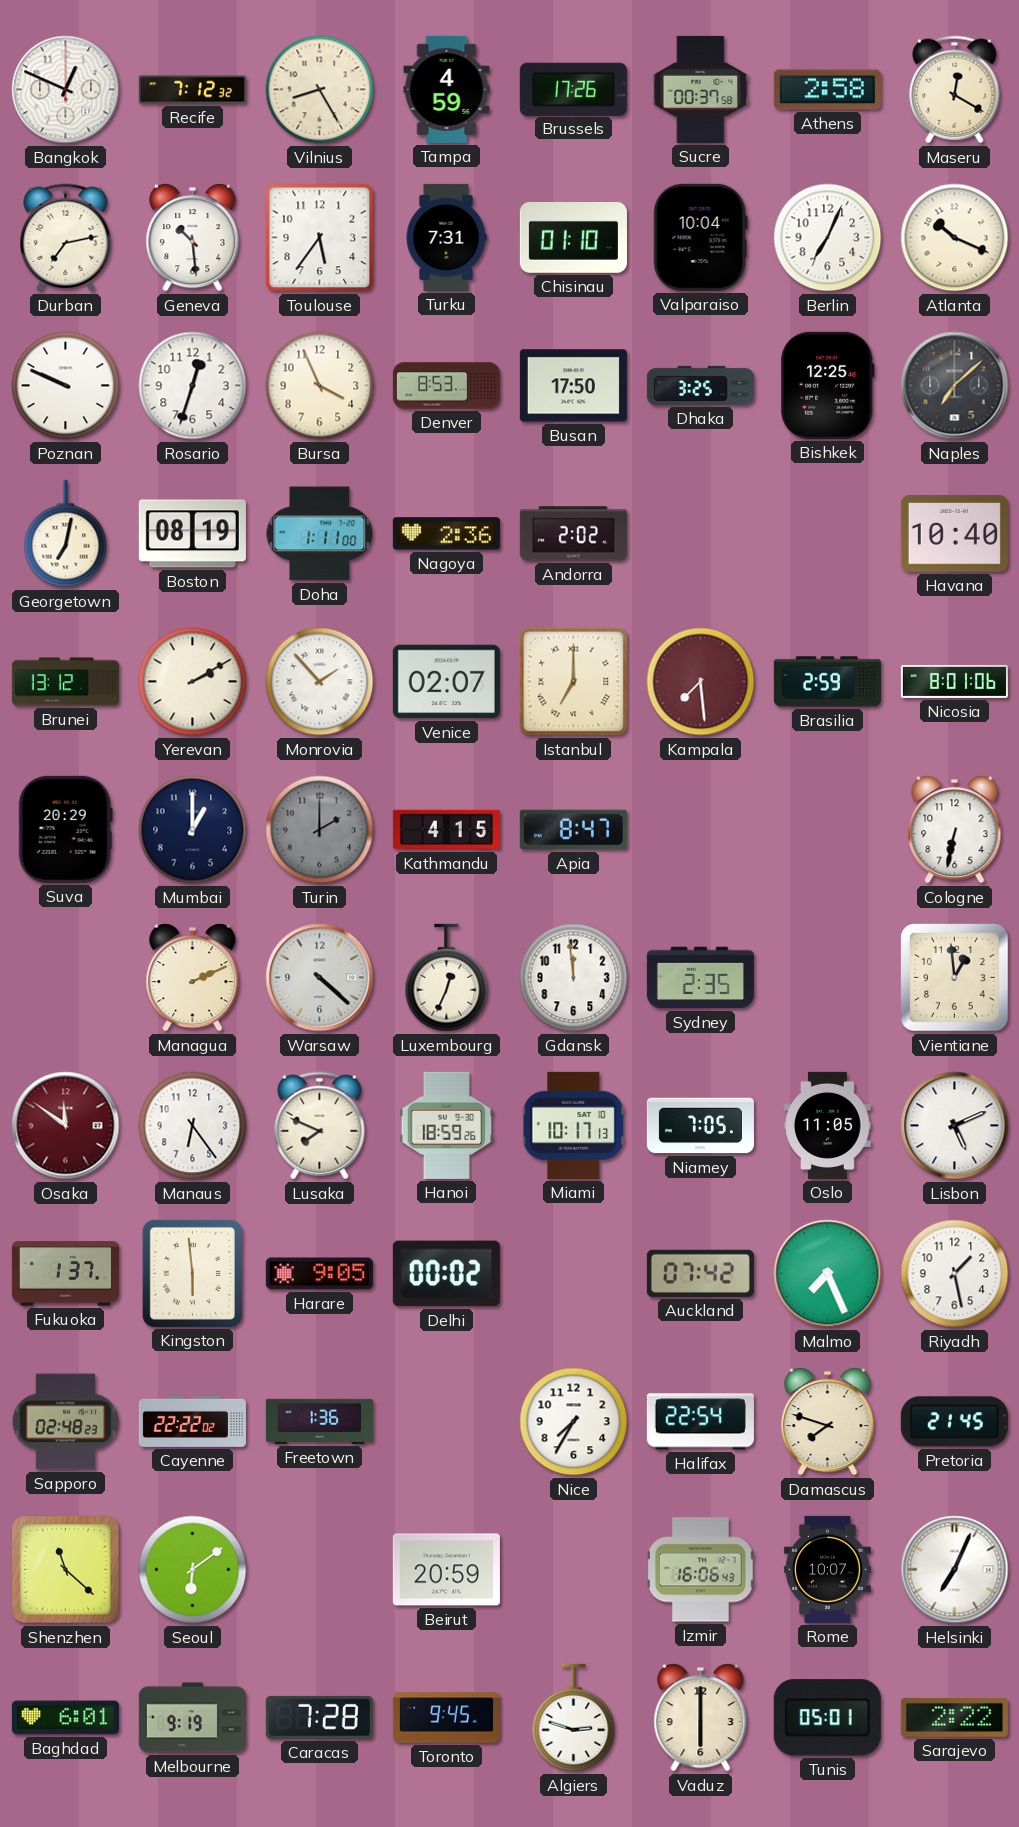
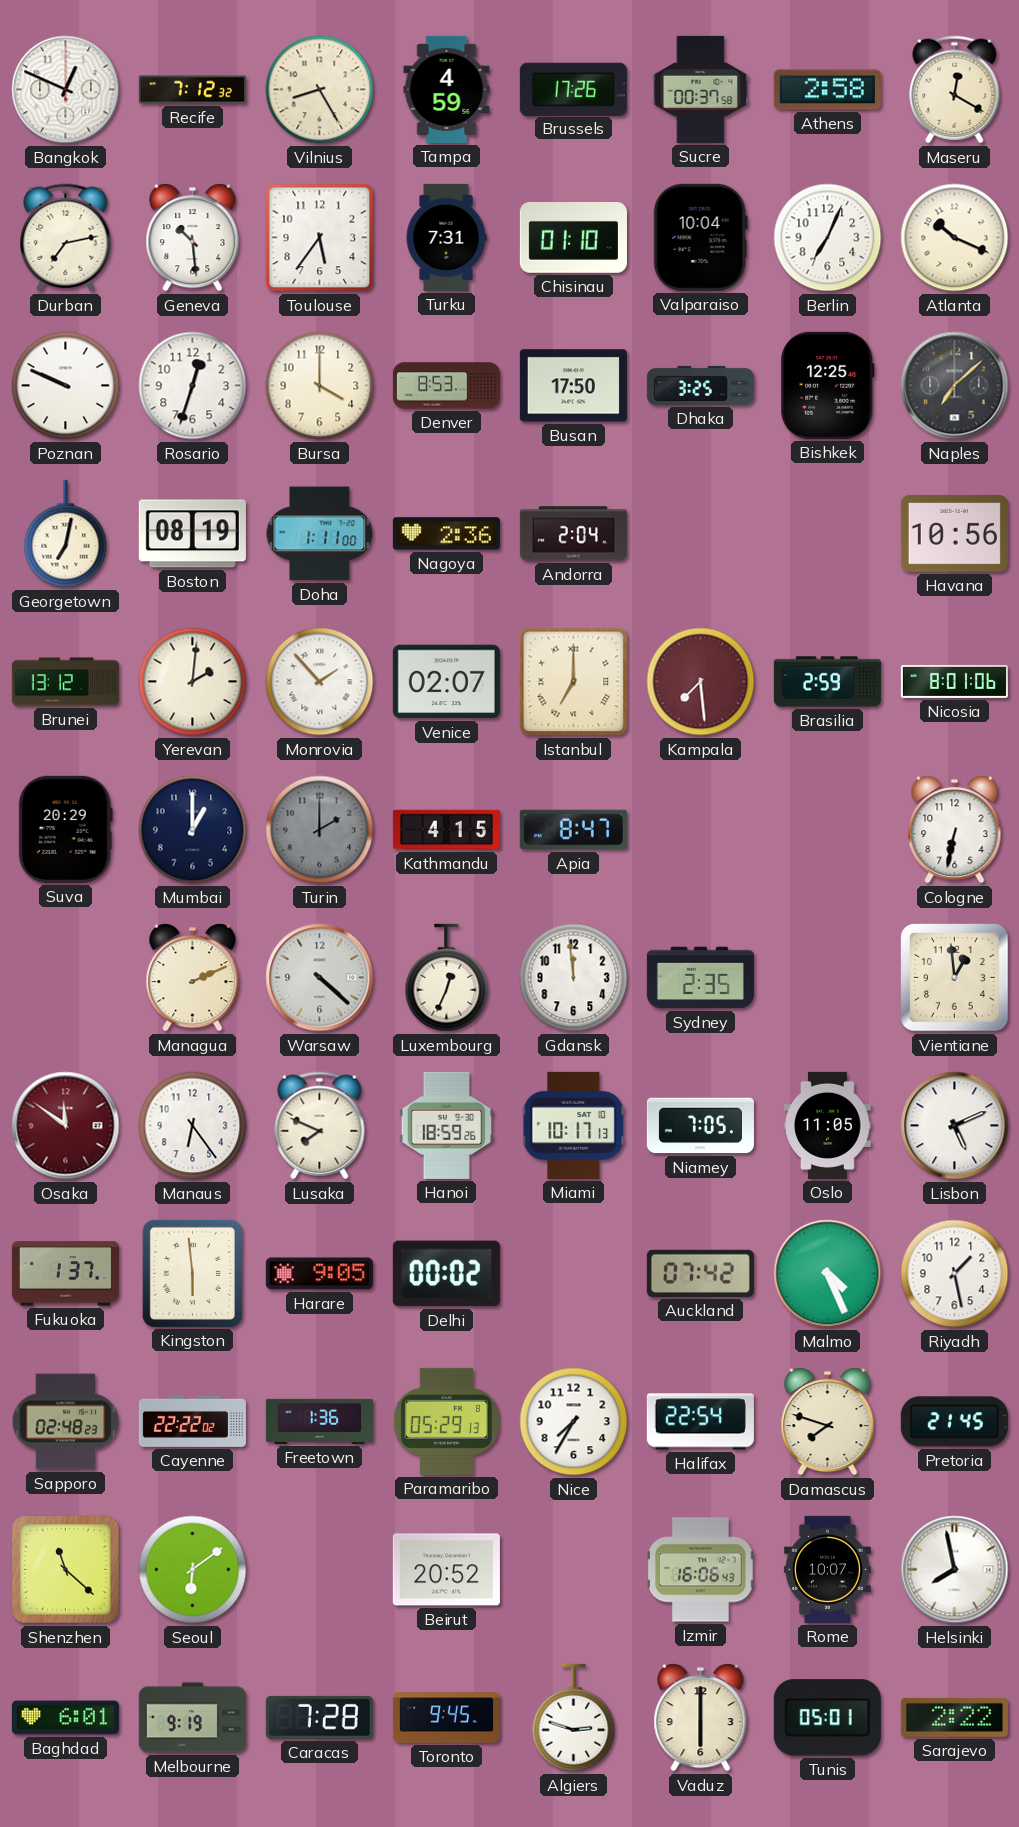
Bursa: 3:56 -> 4:00 (320, 386)
Andorra: 2:02 -> 2:04 (573, 534)
Havana: 10:40 -> 10:56 (954, 534)
Yerevan: 2:10 -> 2:01 (193, 682)
Malmo: 7:26 -> 4:26 (828, 1274)
Paramaribo: none -> 05:29 (446, 1421)
Beirut: 20:59 -> 20:52 (446, 1570)
Helsinki: 7:04 -> 7:58 (955, 1570)
